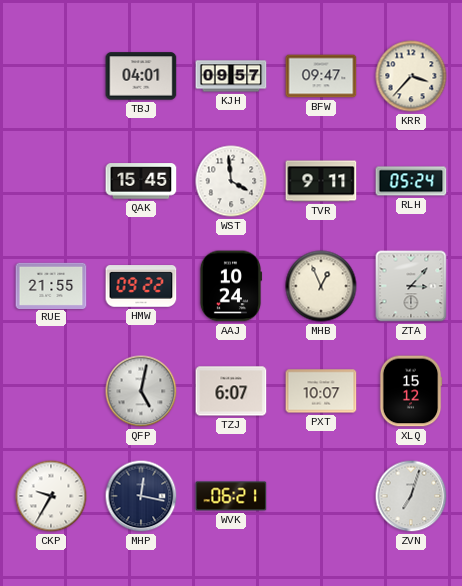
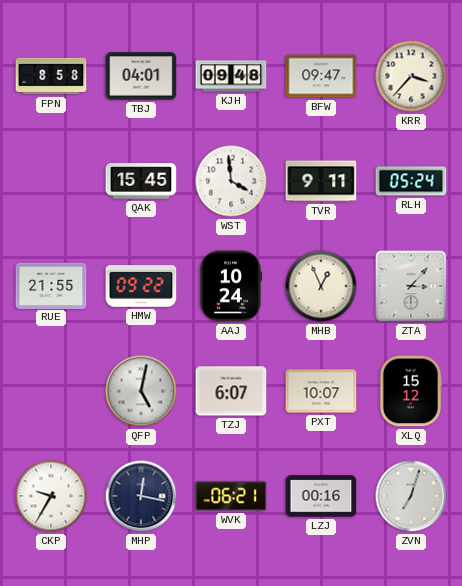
FPN: none -> 8:58 (51, 76)
KJH: 09:57 -> 09:48 (231, 76)
LZJ: none -> 00:16 (321, 496)
